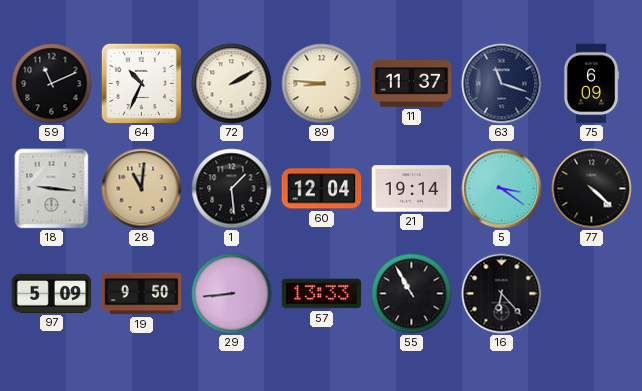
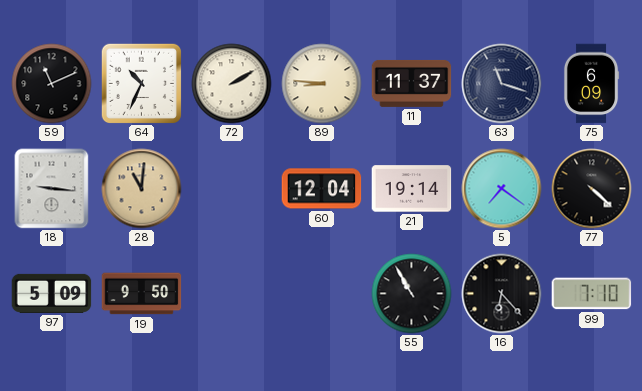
1: 1:29 -> none (232, 189)
5: 3:21 -> 7:21 (502, 189)
29: 8:44 -> none (232, 294)
57: 13:33 -> none (322, 294)
99: none -> 7:10 (592, 294)
